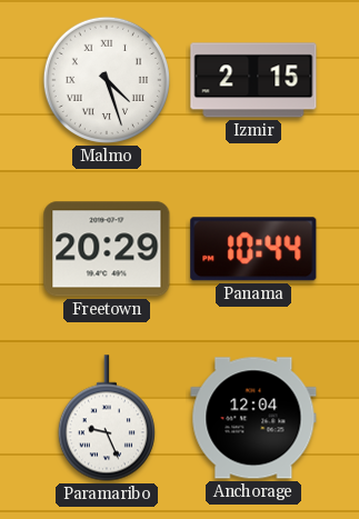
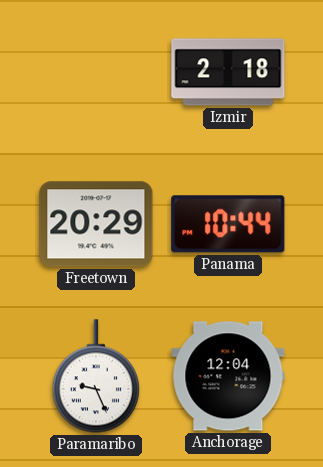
Malmo: 4:27 -> none (107, 80)
Izmir: 2:15 -> 2:18 (228, 72)
